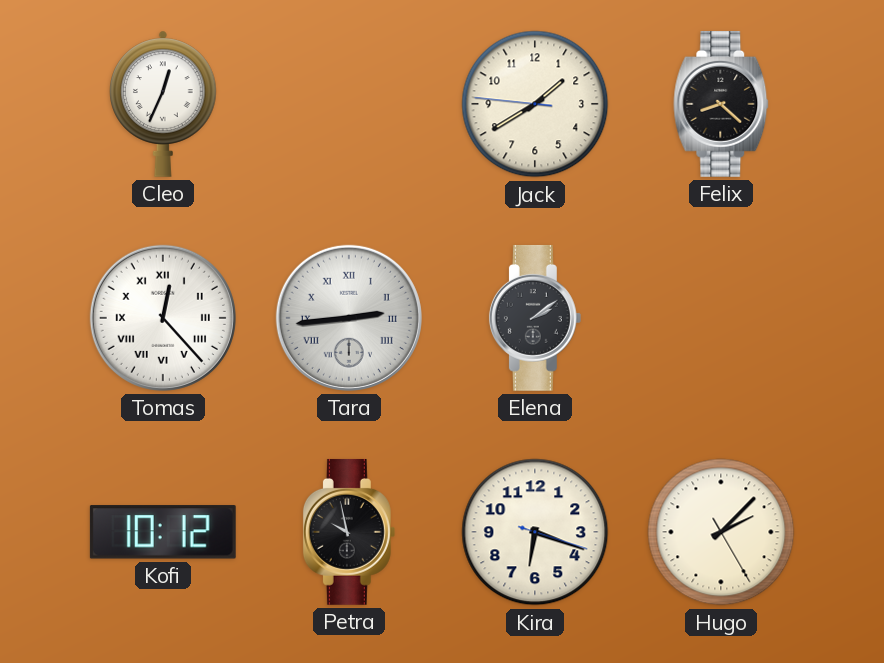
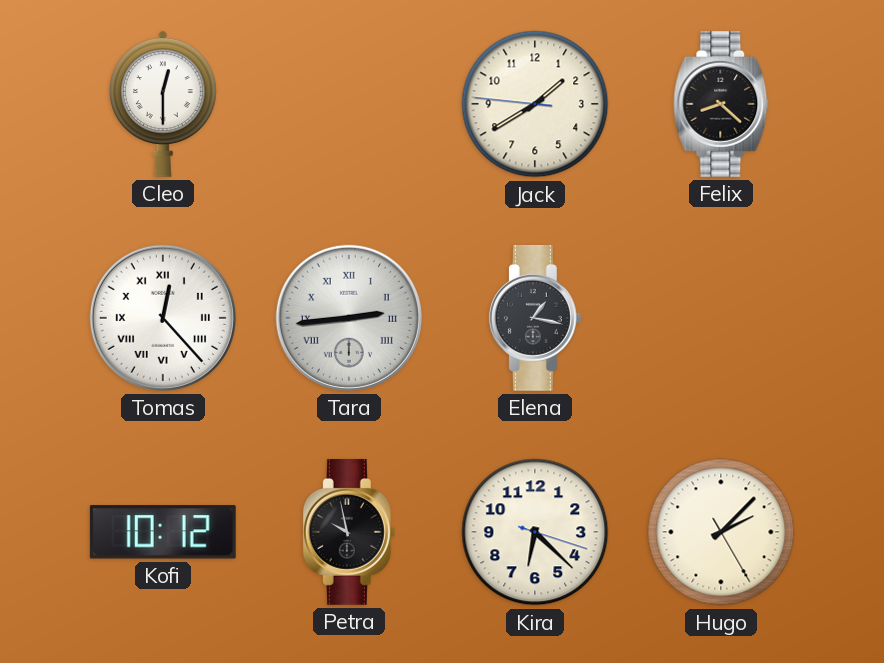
Cleo: 12:34 -> 12:30 (163, 104)
Elena: 2:09 -> 1:17 (535, 318)
Kira: 6:18 -> 6:22 (535, 532)
